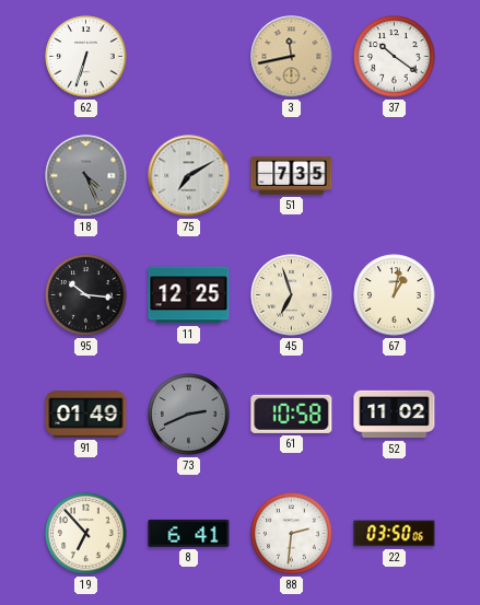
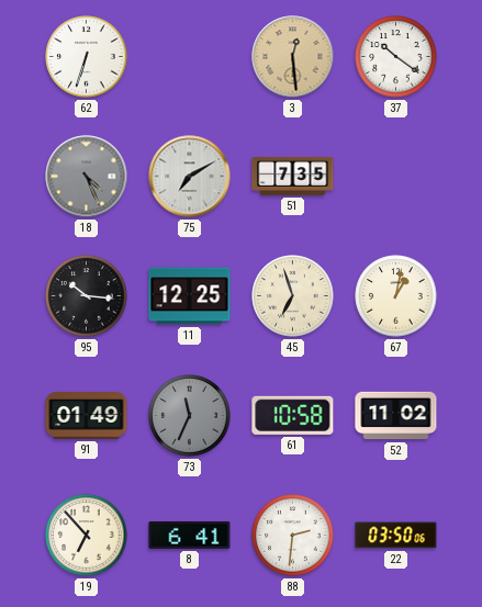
3: 11:43 -> 12:29 (293, 57)
73: 2:41 -> 11:34 (190, 416)
